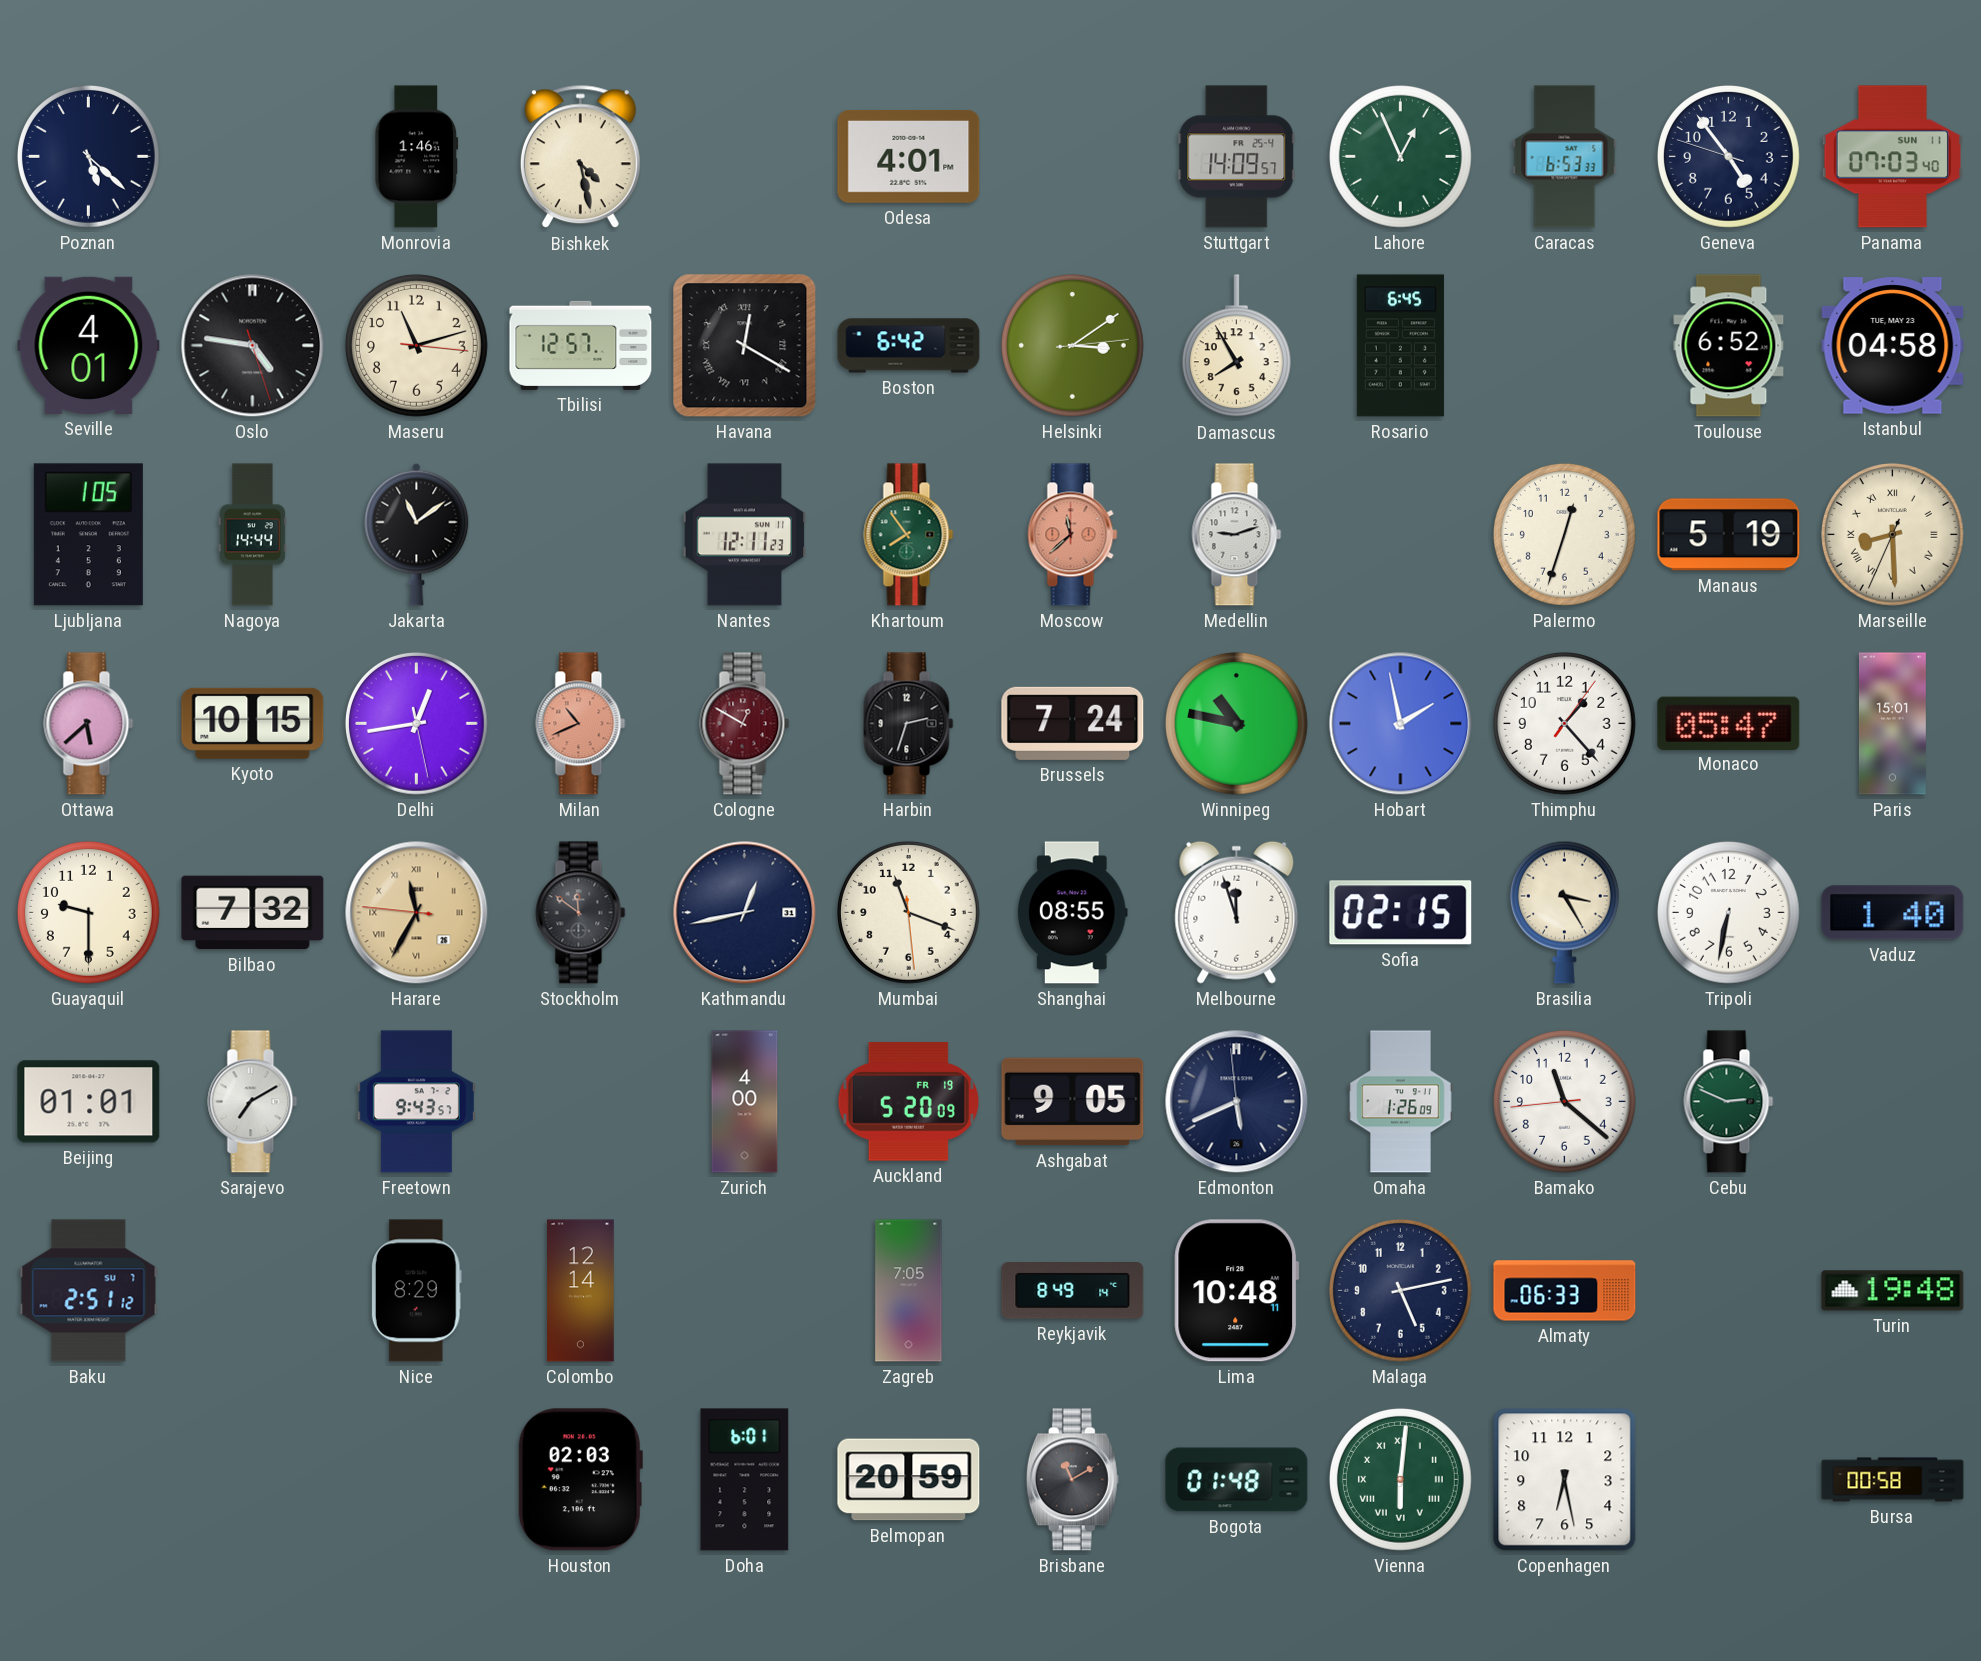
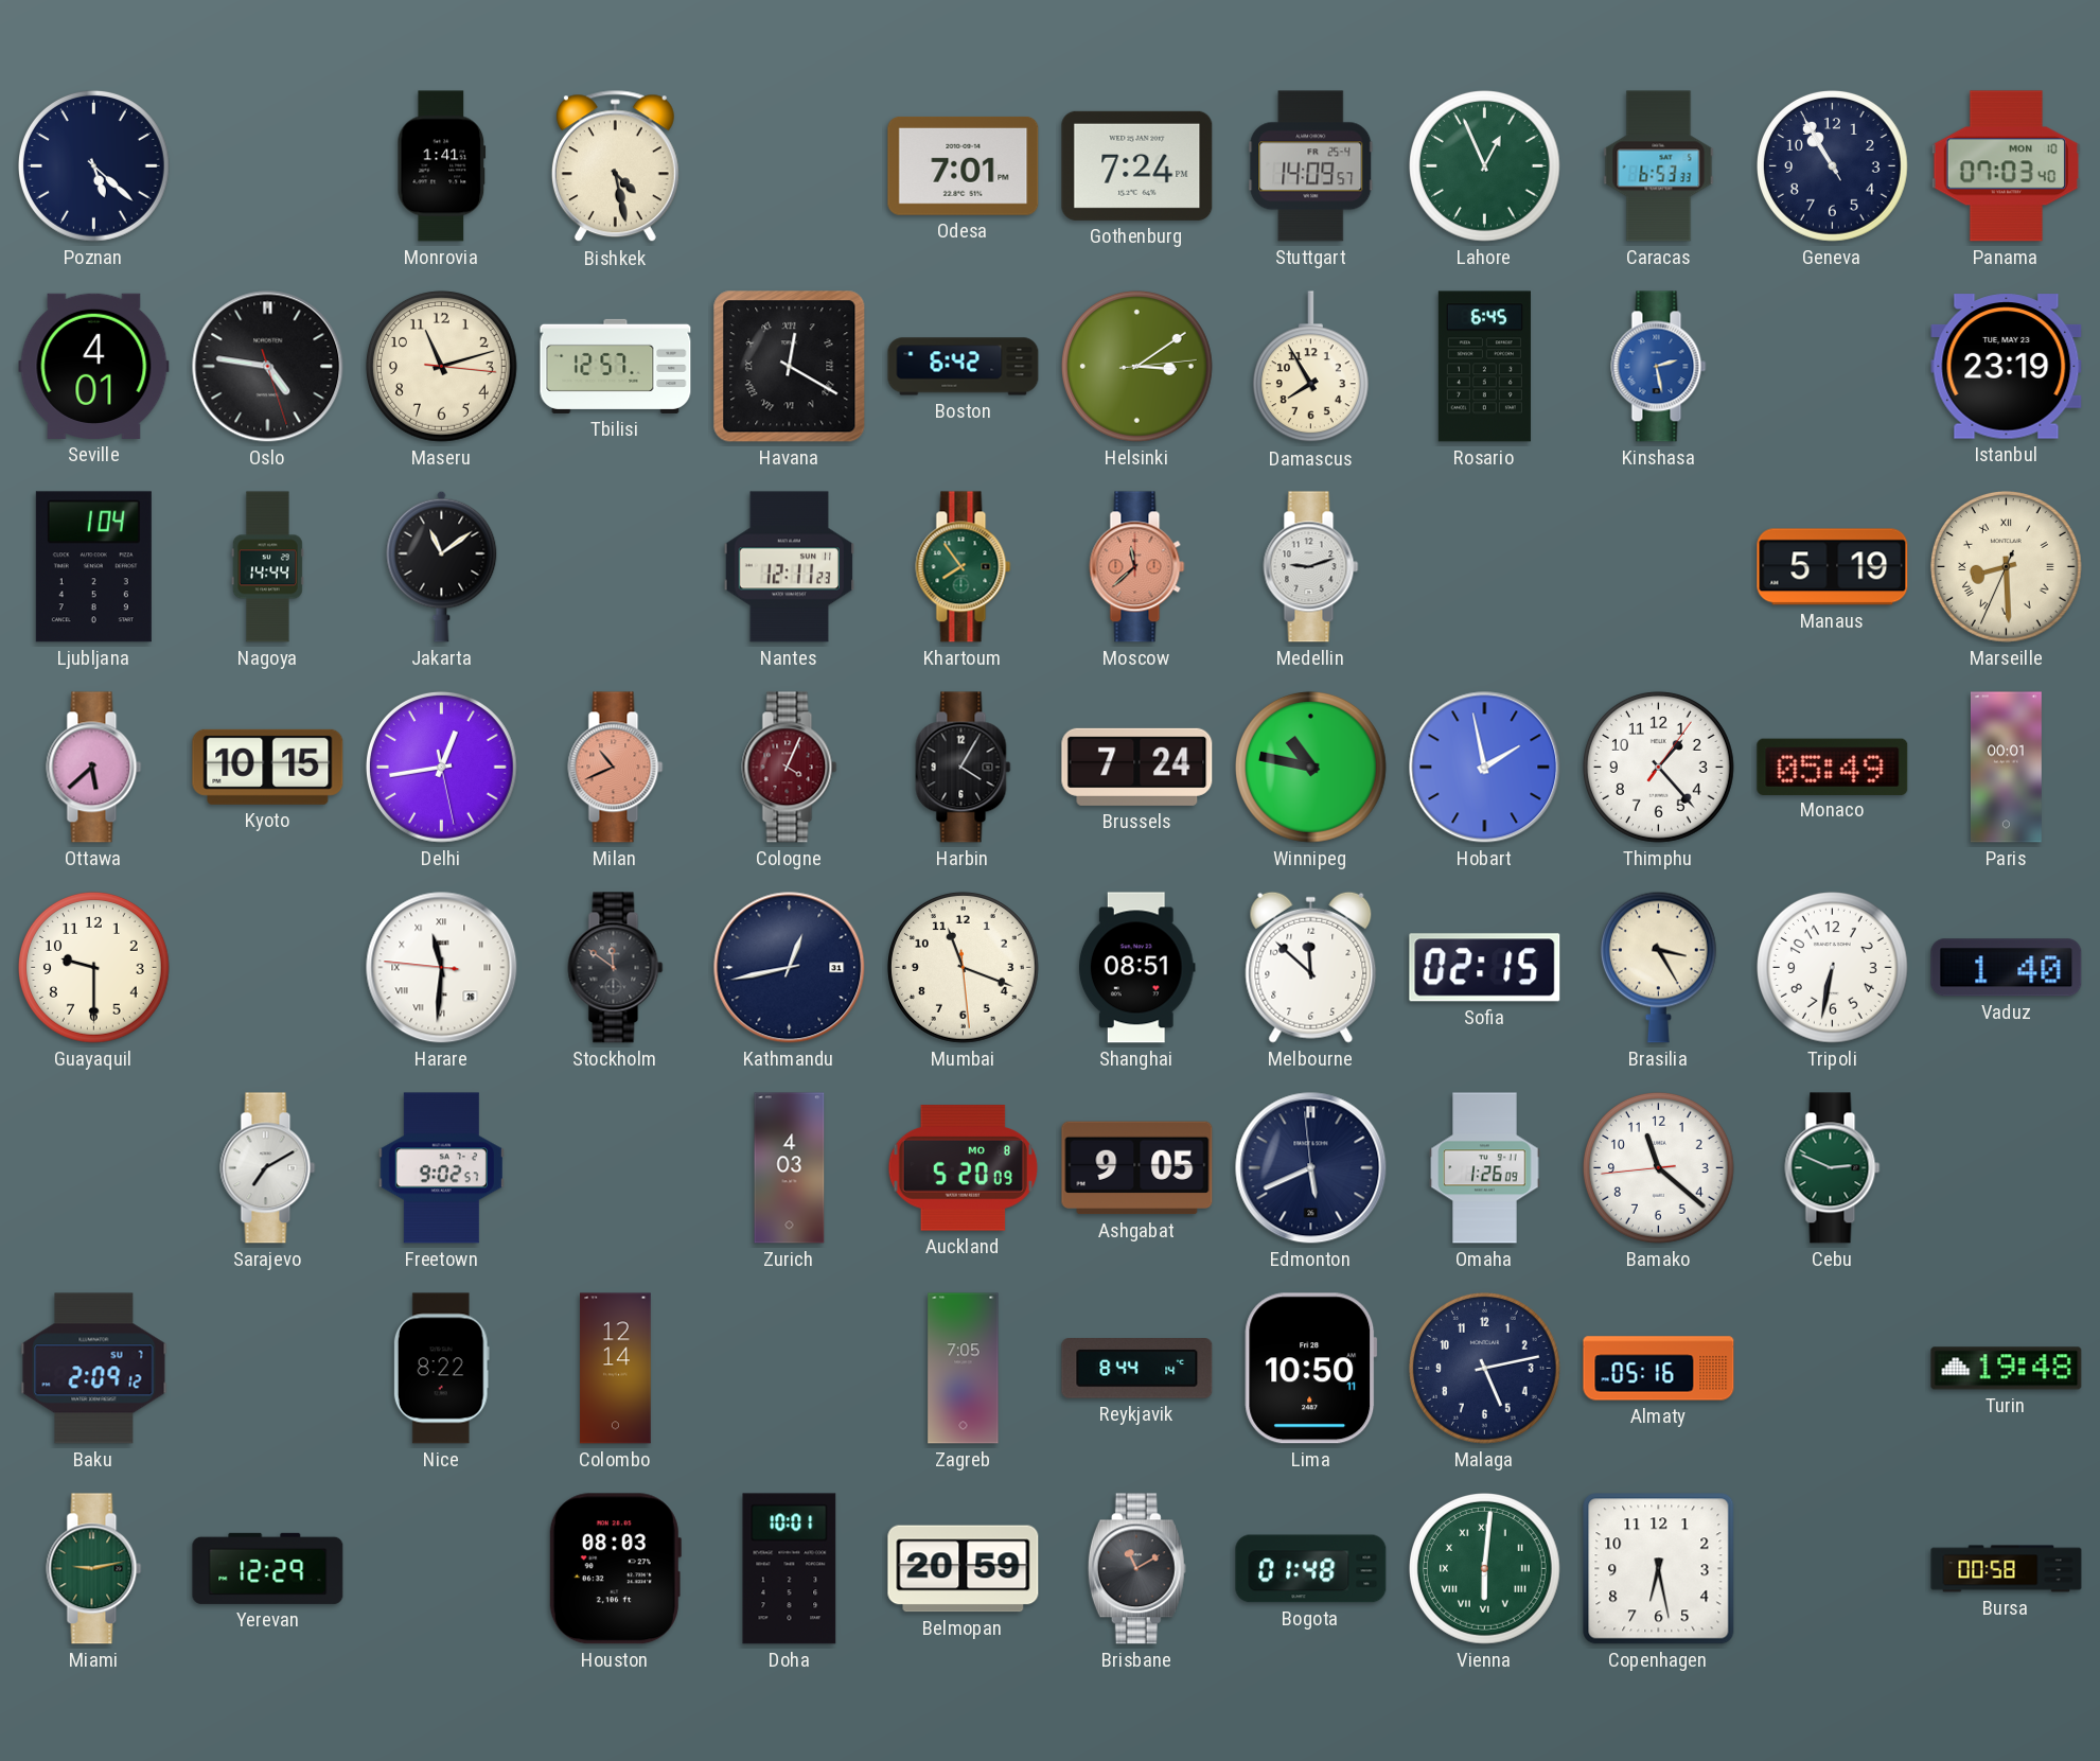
Monrovia: 1:46 -> 1:41 (442, 166)
Odesa: 4:01 -> 7:01 (964, 165)
Gothenburg: none -> 7:24 (1137, 165)
Geneva: 4:53 -> 10:54 (1832, 165)
Panama date: SUN 11 -> MON 10 (2006, 166)
Kinshasa: none -> 2:28 (1659, 367)
Toulouse: 6:52 -> none (1729, 346)
Istanbul: 04:58 -> 23:19 (2007, 367)
Ljubljana: 1:05 -> 1:04 (93, 567)
Palermo: 12:33 -> none (1564, 534)
Cologne: 12:50 -> 4:04 (790, 768)
Harbin: 2:33 -> 4:05 (964, 768)
Monaco: 05:47 -> 05:49 (1833, 767)
Paris: 15:01 -> 00:01 (2006, 768)
Bilbao: 7:32 -> none (253, 913)
Harare: 11:34 -> 11:30 (442, 968)
Harare dial: champagne -> white (442, 968)
Shanghai: 08:55 -> 08:51 (1136, 968)
Melbourne: 11:57 -> 11:52 (1311, 967)
Beijing: 01:01 -> none (89, 1102)
Freetown: 9:43 -> 9:02 (441, 1168)
Zurich: 4:00 -> 4:03 (790, 1168)
Auckland date: FR 19 -> MO 8 (963, 1168)
Baku: 2:51 -> 2:09 (94, 1369)
Nice: 8:29 -> 8:22 (441, 1369)
Reykjavik: 8:49 -> 8:44 (1137, 1369)
Lima: 10:48 -> 10:50 (1311, 1369)
Almaty: 06:33 -> 05:16 (1659, 1369)
Miami: none -> 9:13 (94, 1569)
Yerevan: none -> 12:29 (268, 1568)
Houston: 02:03 -> 08:03 (615, 1569)
Doha: 6:01 -> 10:01 (790, 1569)
